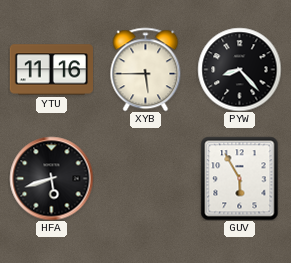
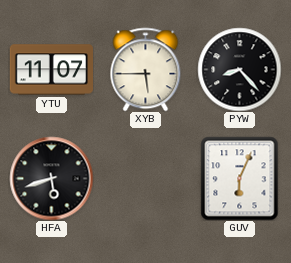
YTU: 11:16 -> 11:07 (51, 70)
GUV: 5:55 -> 6:04 (240, 178)
